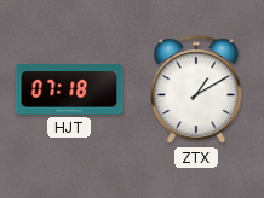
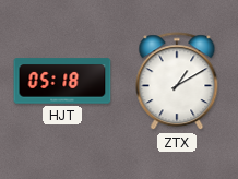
HJT: 07:18 -> 05:18 (62, 81)
